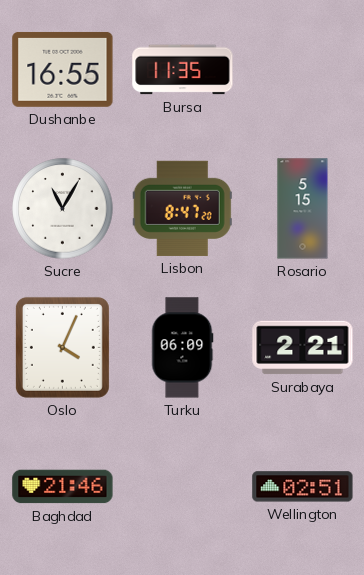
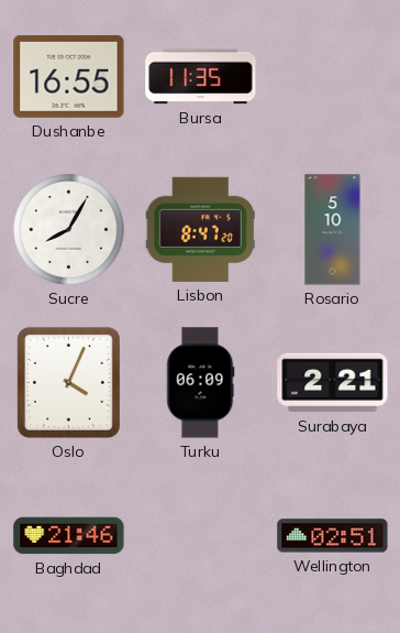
Sucre: 11:05 -> 8:05 (69, 230)
Rosario: 5:15 -> 5:10 (333, 230)
